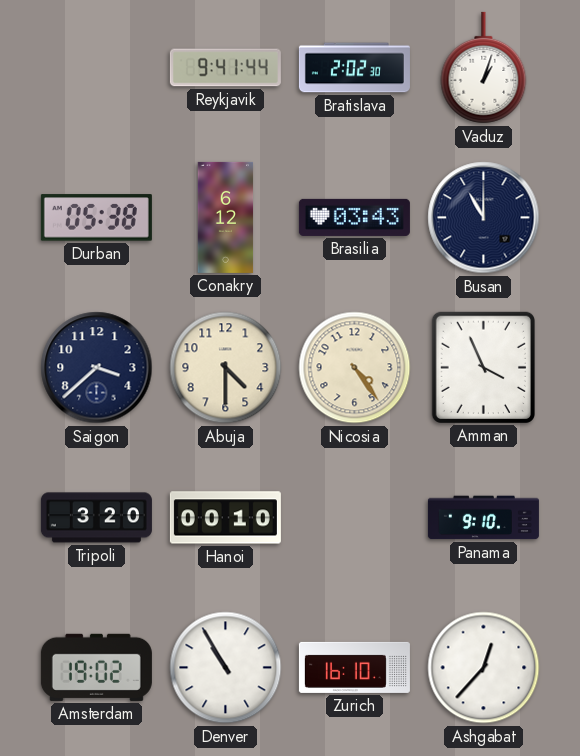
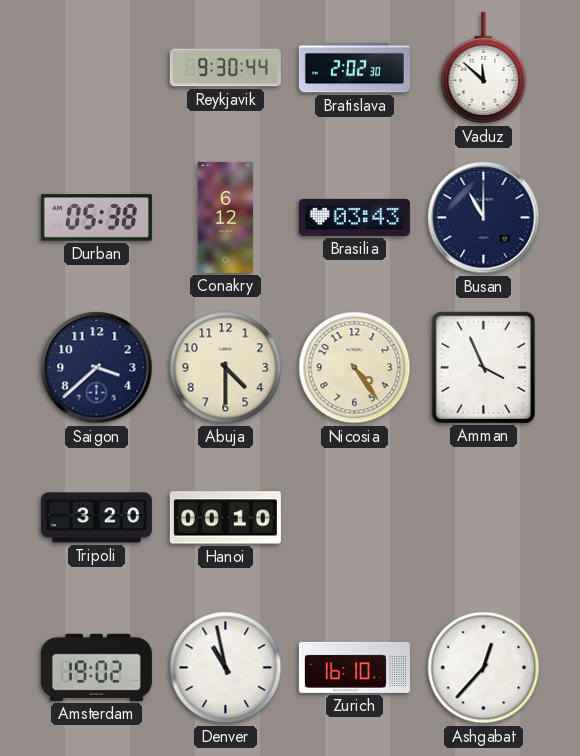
Reykjavik: 9:41 -> 9:30 (225, 68)
Vaduz: 1:03 -> 11:52 (484, 68)
Panama: 9:10 -> none (483, 518)
Denver: 10:55 -> 10:58 (226, 668)
